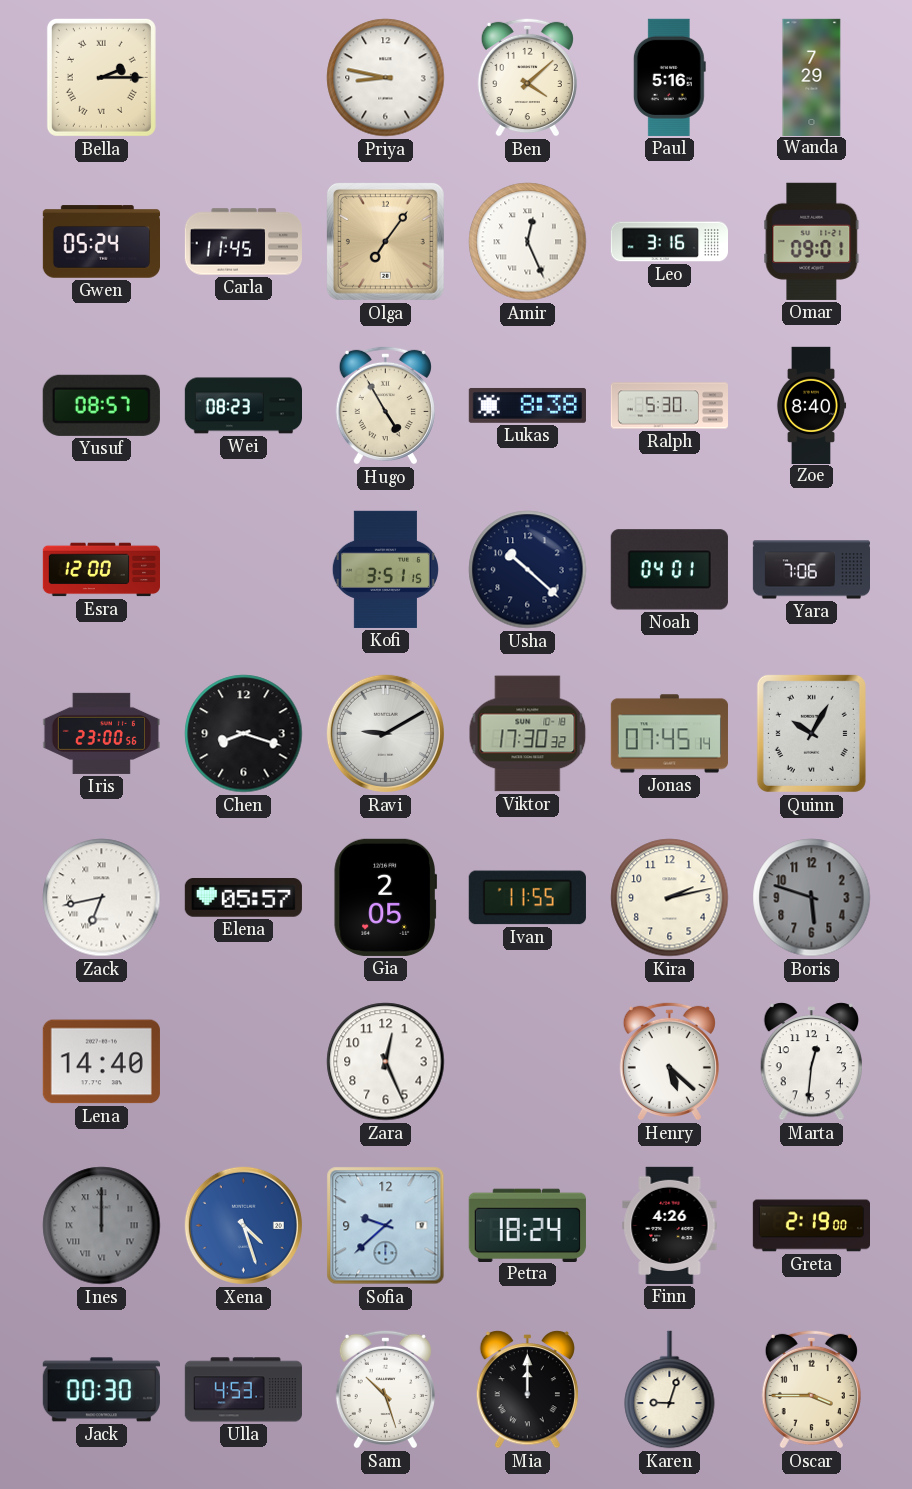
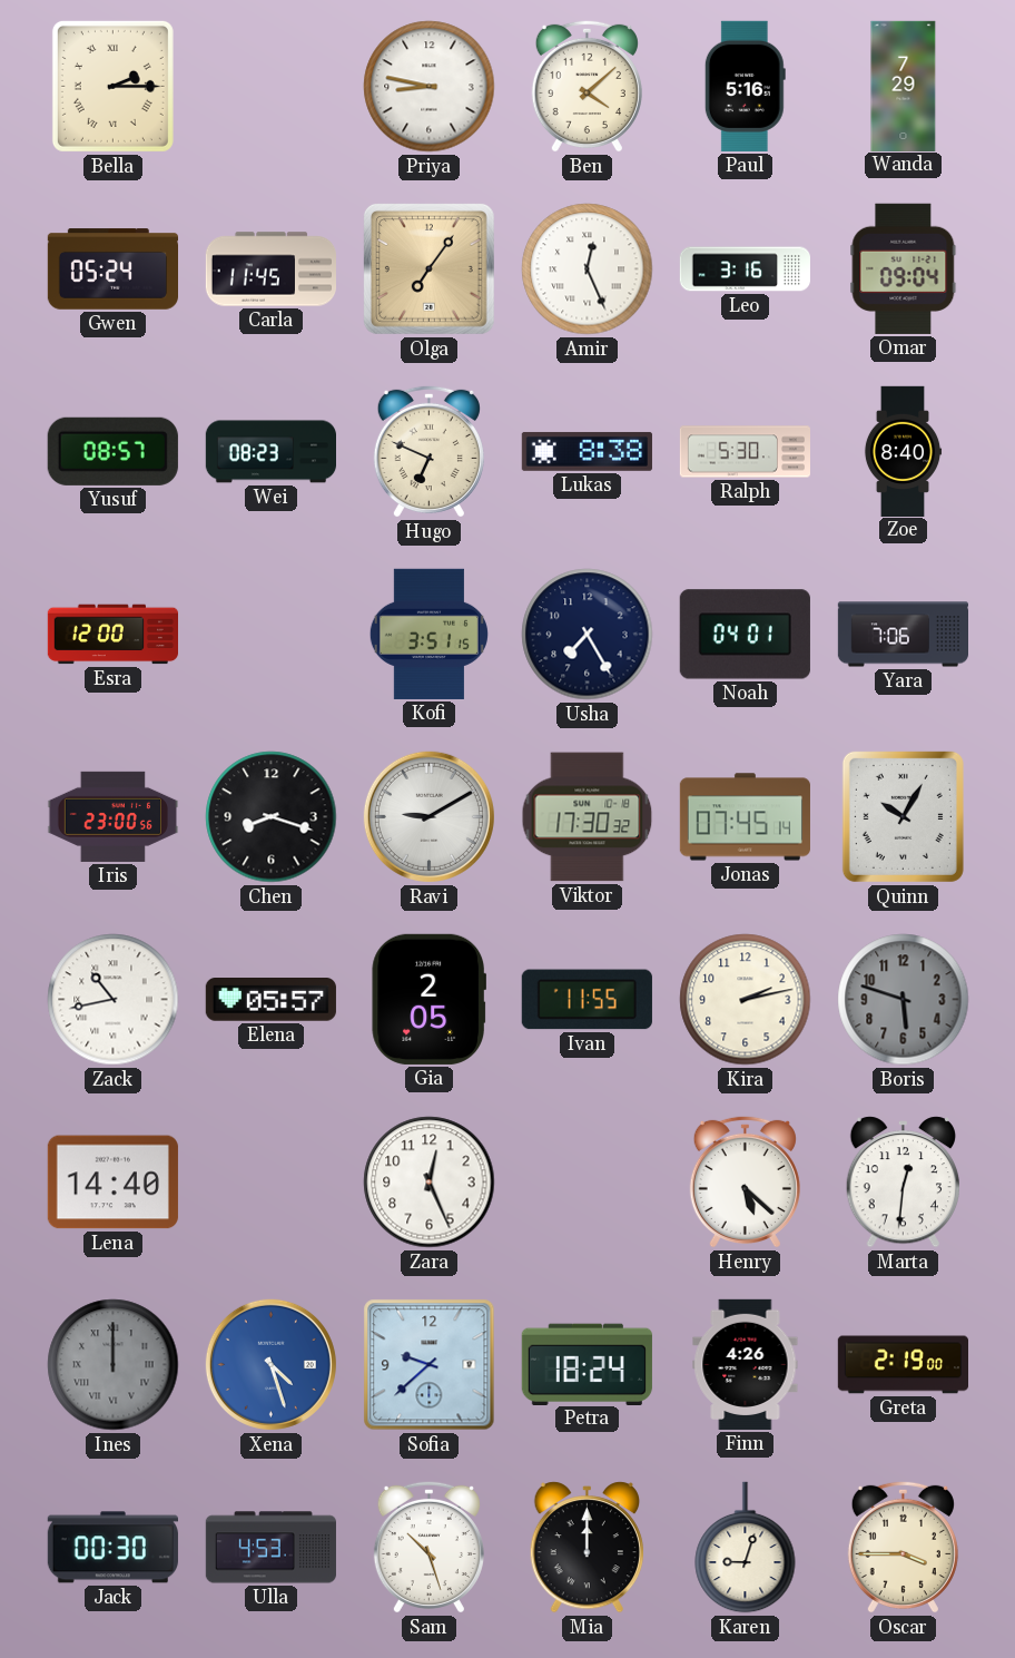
Omar: 09:01 -> 09:04 (904, 268)
Hugo: 4:55 -> 6:49 (428, 451)
Usha: 10:22 -> 7:25 (588, 635)
Zack: 6:43 -> 10:43 (114, 1000)
